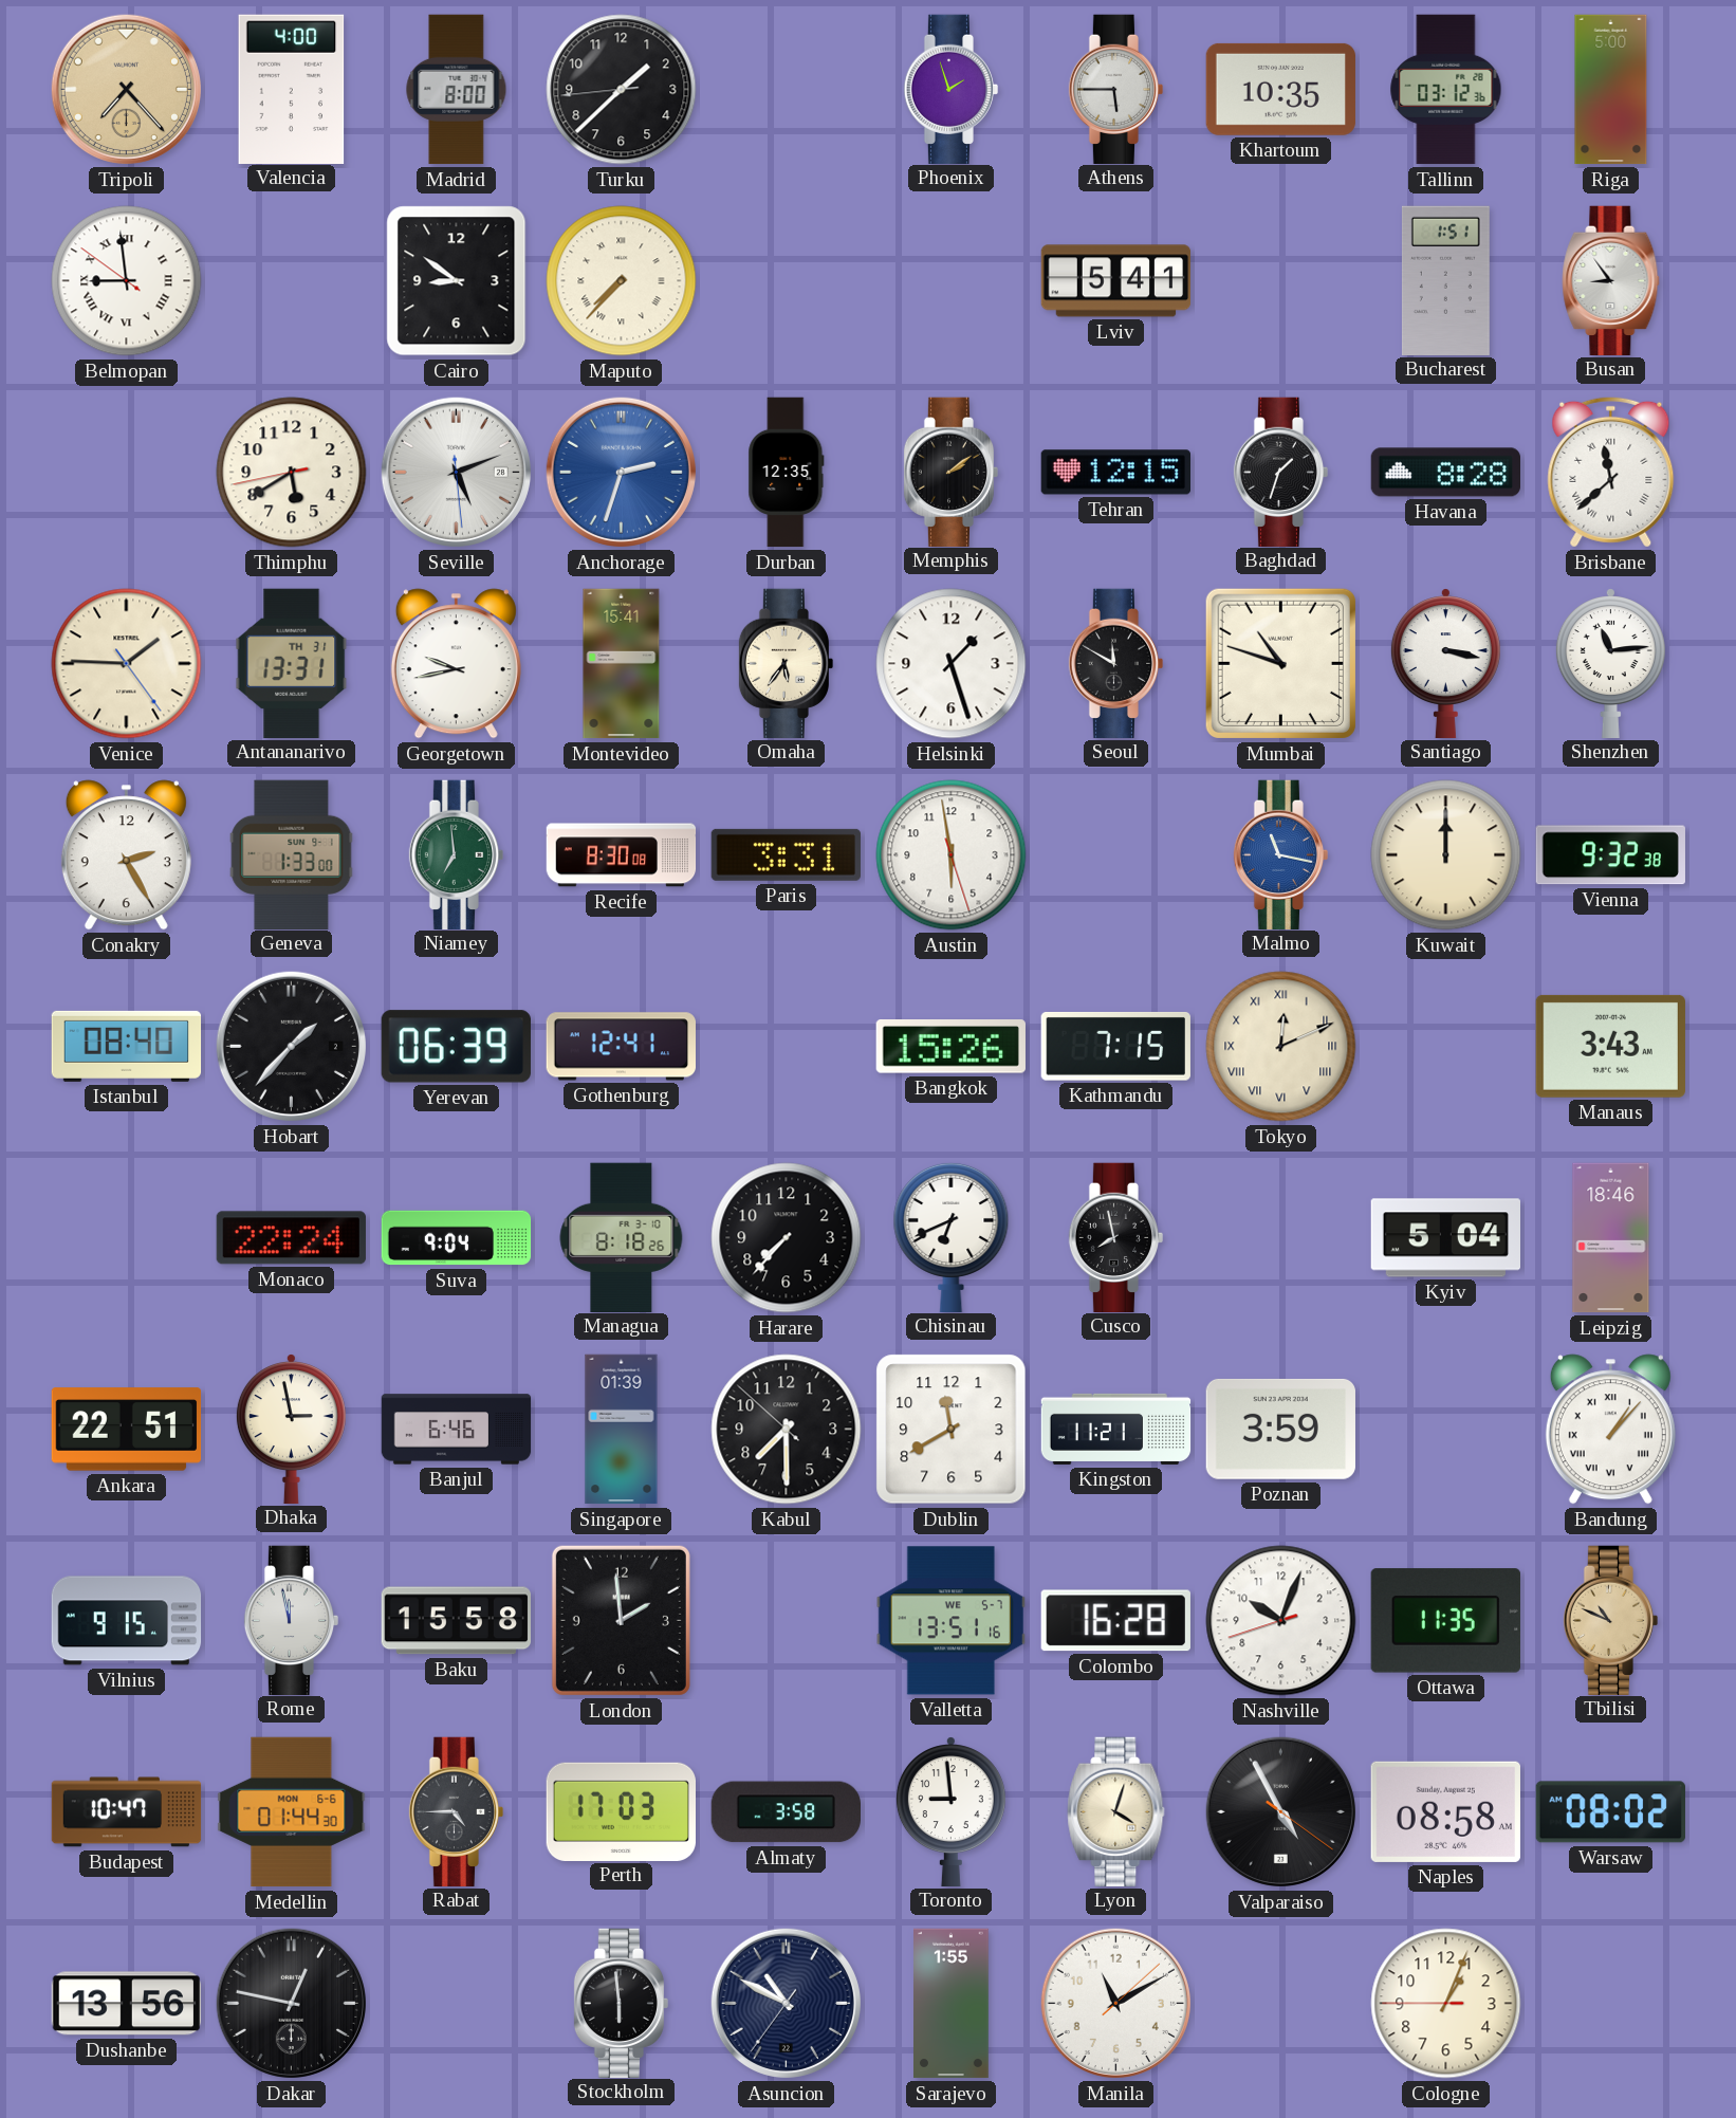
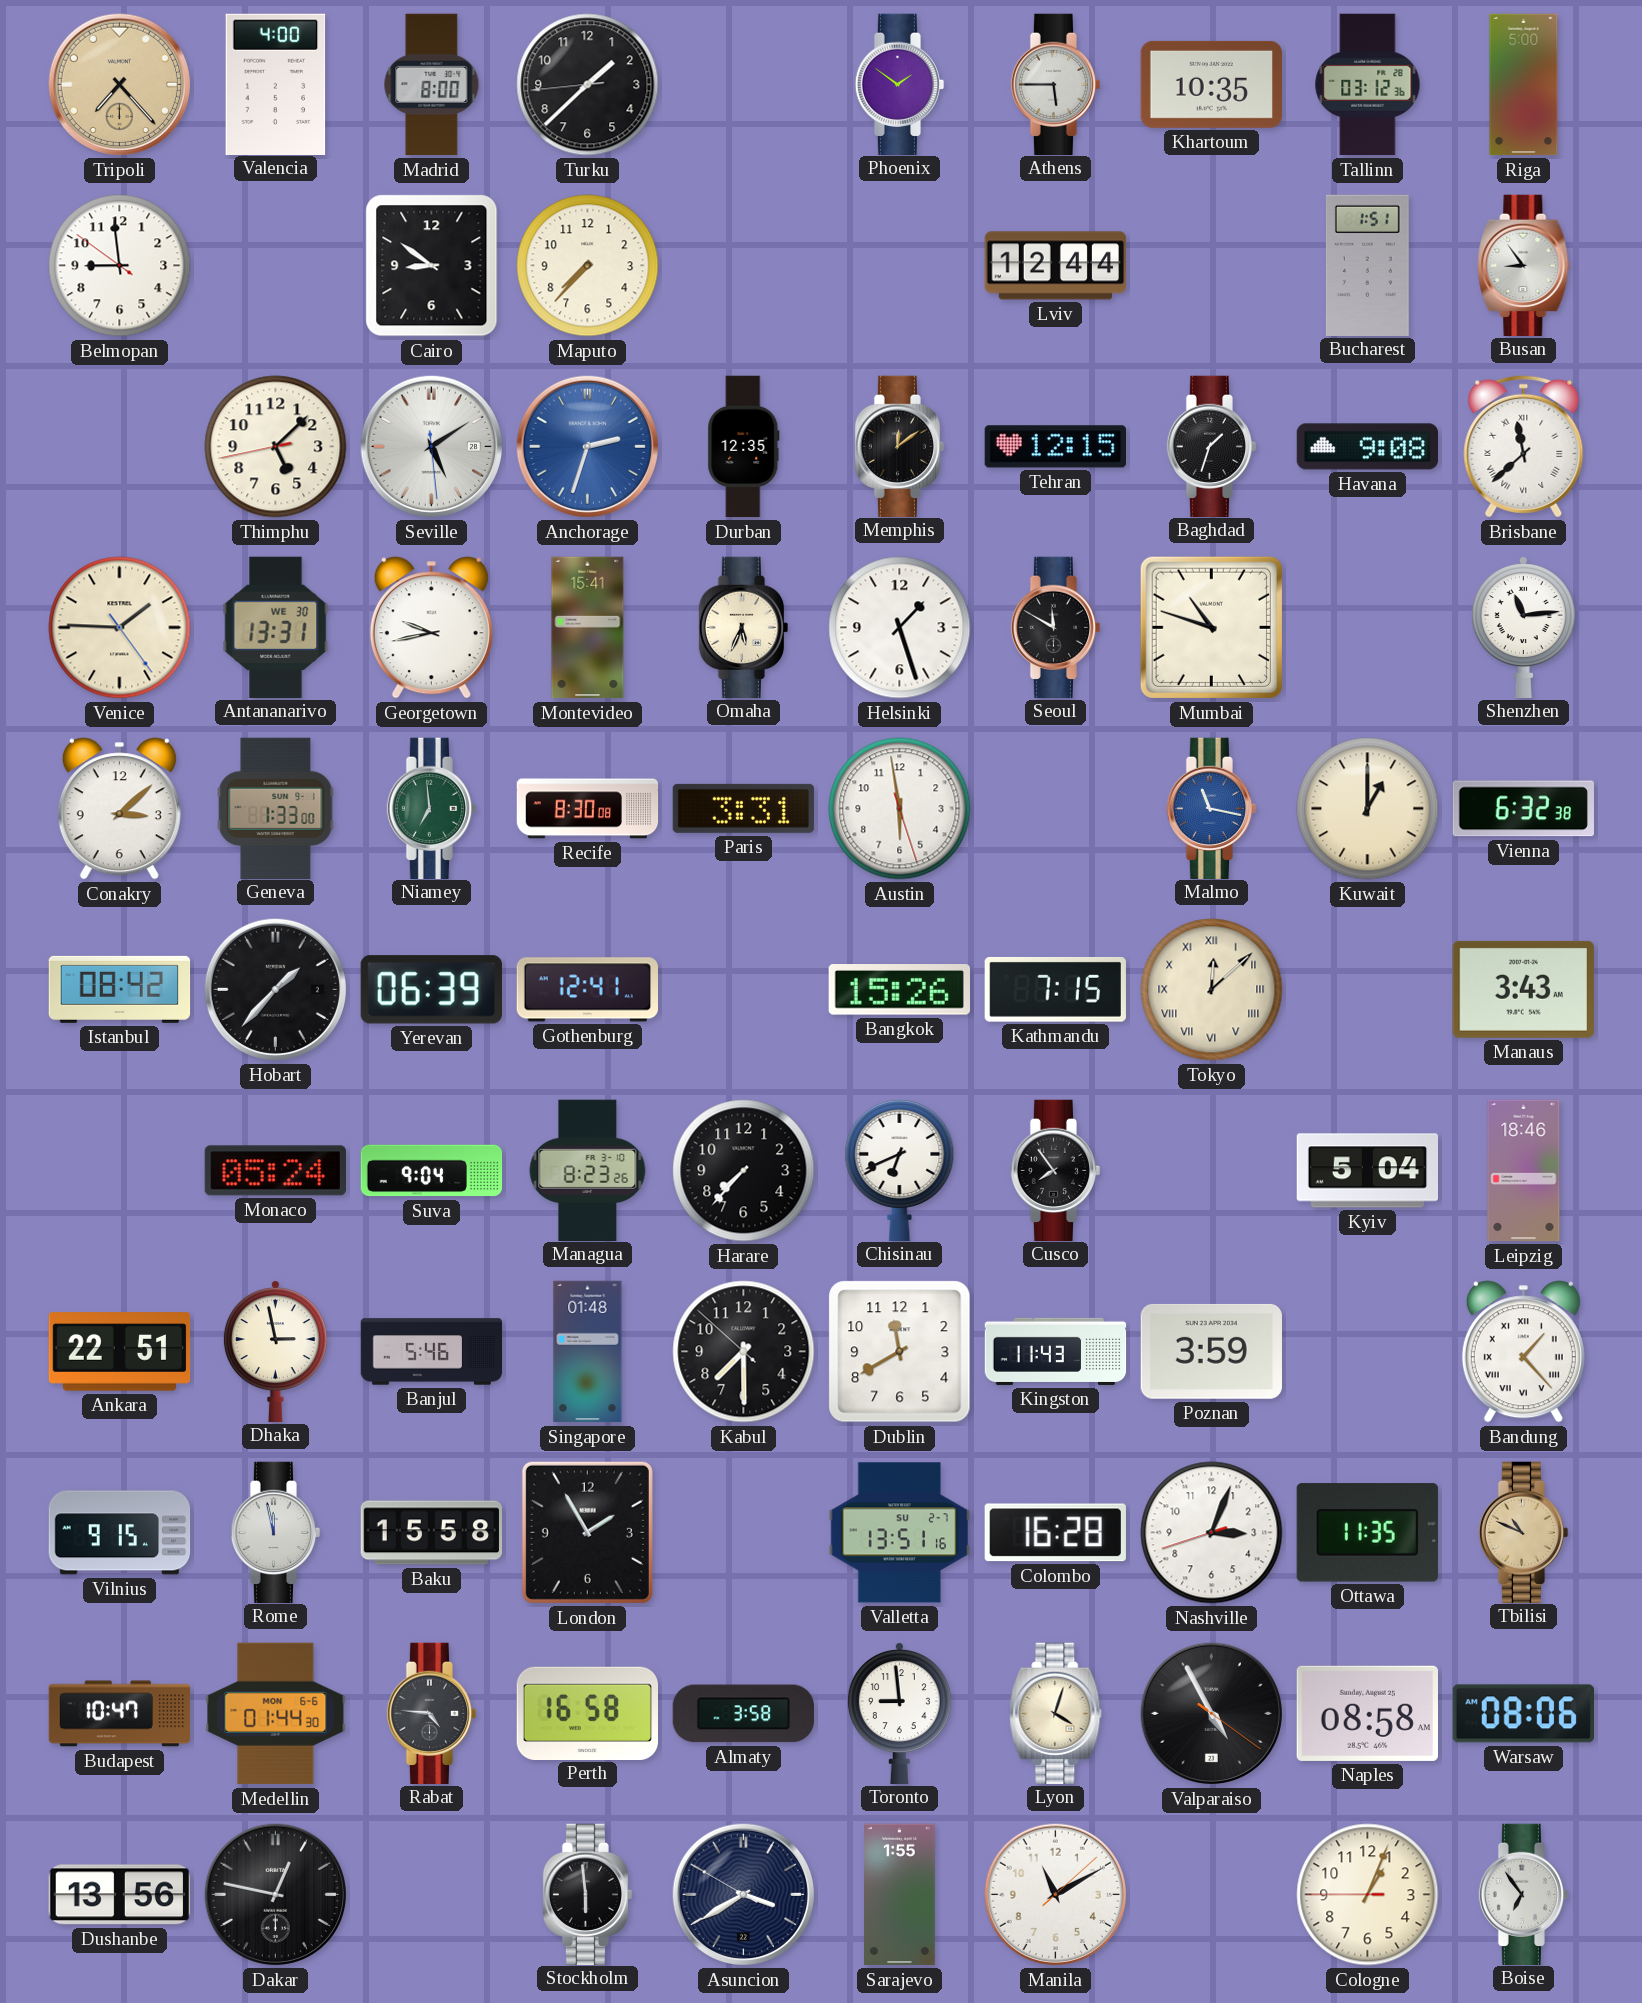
Phoenix: 1:57 -> 1:51 (900, 84)
Belmopan numerals: Roman -> Arabic (120, 266)
Maputo numerals: Roman -> Arabic (588, 266)
Lviv: 5:41 -> 12:44 (1056, 266)
Thimphu: 5:39 -> 5:07 (276, 447)
Seville: 5:11 -> 5:09 (431, 446)
Memphis: 2:09 -> 12:09 (900, 446)
Havana: 8:28 -> 9:08 (1368, 447)
Antananarivo date: TH 31 -> WE 30 (276, 627)
Omaha: 5:36 -> 5:34 (744, 627)
Santiago: 3:17 -> none (1445, 663)
Conakry: 2:25 -> 3:08 (119, 809)
Kuwait: 12:00 -> 1:00 (1368, 809)
Vienna: 9:32 -> 6:32 (1523, 809)
Istanbul: 08:40 -> 08:42 (120, 989)
Tokyo: 12:11 -> 12:08 (1212, 990)
Monaco: 22:24 -> 05:24 (275, 1171)
Managua: 8:18 -> 8:23 (588, 1170)
Cusco: 7:58 -> 7:54 (1056, 1170)
Banjul: 6:46 -> 5:46 (432, 1352)
Singapore: 01:39 -> 01:48 (588, 1352)
Kingston: 11:21 -> 11:43 (1056, 1351)
Bandung: 1:07 -> 1:23 (1523, 1352)
London: 1:59 -> 1:55 (587, 1532)
Valletta date: WE 5-7 -> SU 2-7 (899, 1533)
Nashville: 10:03 -> 3:03 (1212, 1533)
Rabat: 4:45 -> 4:46 (432, 1713)
Perth: 17:03 -> 16:58 (587, 1713)
Warsaw: 08:02 -> 08:06 (1523, 1714)
Asuncion: 10:49 -> 3:39 (743, 1894)
Boise: none -> 6:54 (1524, 1894)
